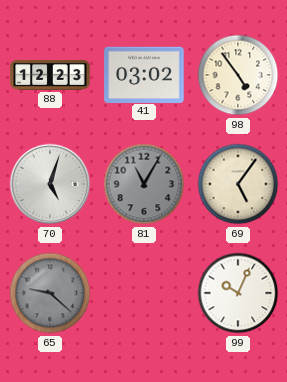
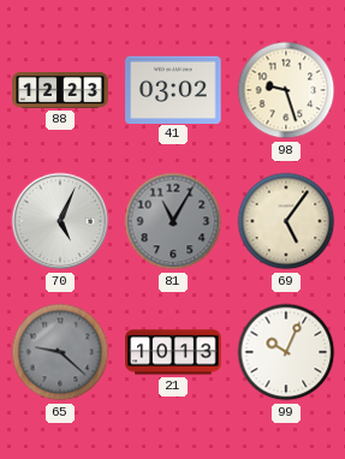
98: 4:54 -> 9:27 (286, 90)
70: 5:03 -> 5:04 (60, 221)
21: none -> 10:13 (173, 352)
